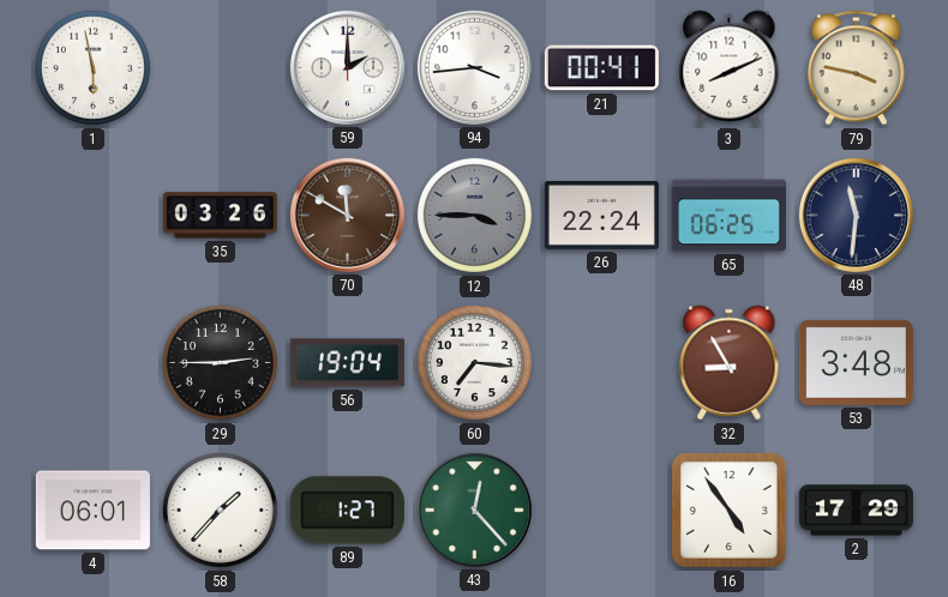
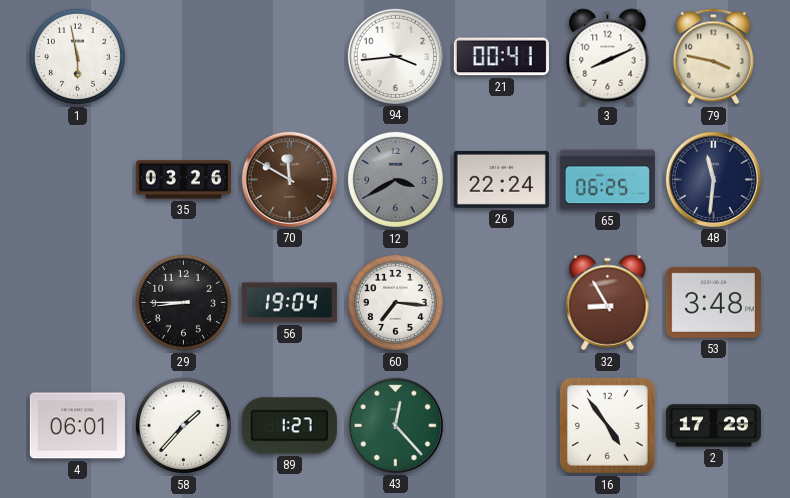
59: 2:00 -> none (347, 67)
12: 3:45 -> 3:40 (395, 179)
29: 2:45 -> 8:45 (183, 302)
